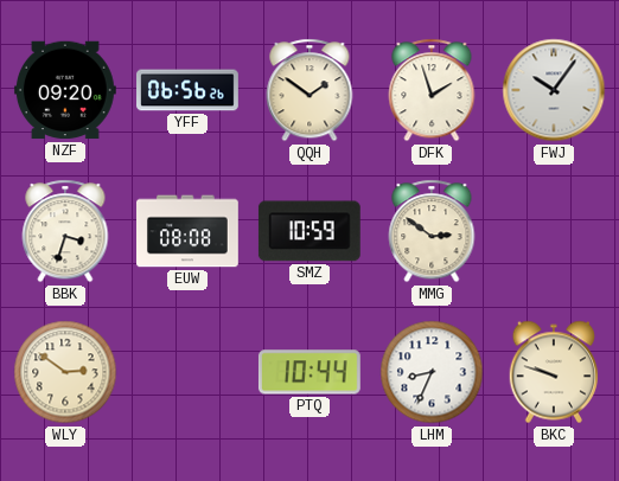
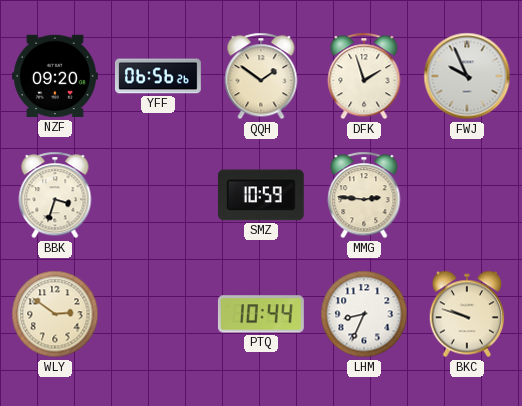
FWJ: 10:06 -> 9:56 (467, 76)
EUW: 08:08 -> none (189, 231)
MMG: 2:51 -> 2:46 (364, 195)
